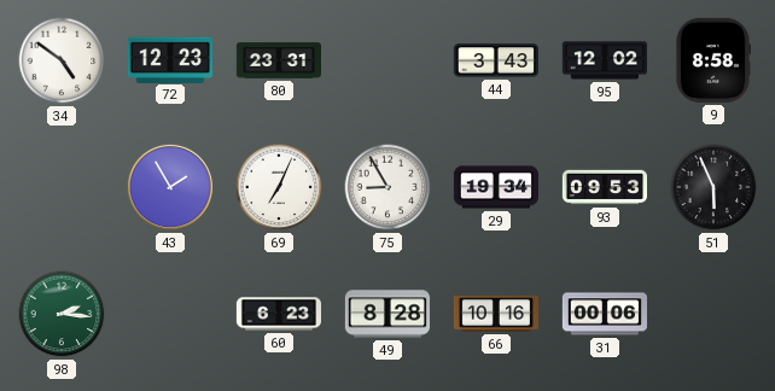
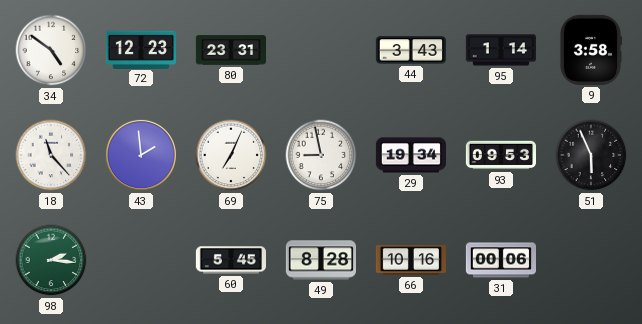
95: 12:02 -> 1:14 (501, 50)
9: 8:58 -> 3:58 (590, 50)
18: none -> 11:23 (51, 155)
43: 1:55 -> 1:59 (141, 155)
75: 8:55 -> 8:58 (321, 155)
60: 6:23 -> 5:45 (230, 260)
